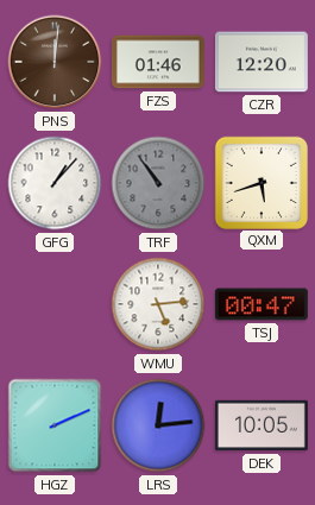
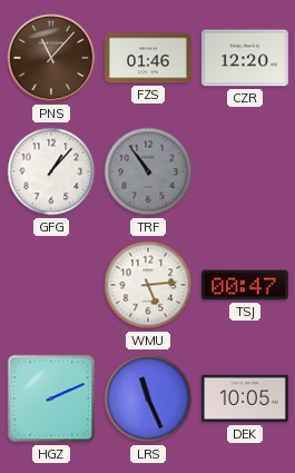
PNS: 12:01 -> 11:07 (51, 58)
QXM: 5:42 -> none (260, 182)
LRS: 12:14 -> 11:26 (148, 398)
